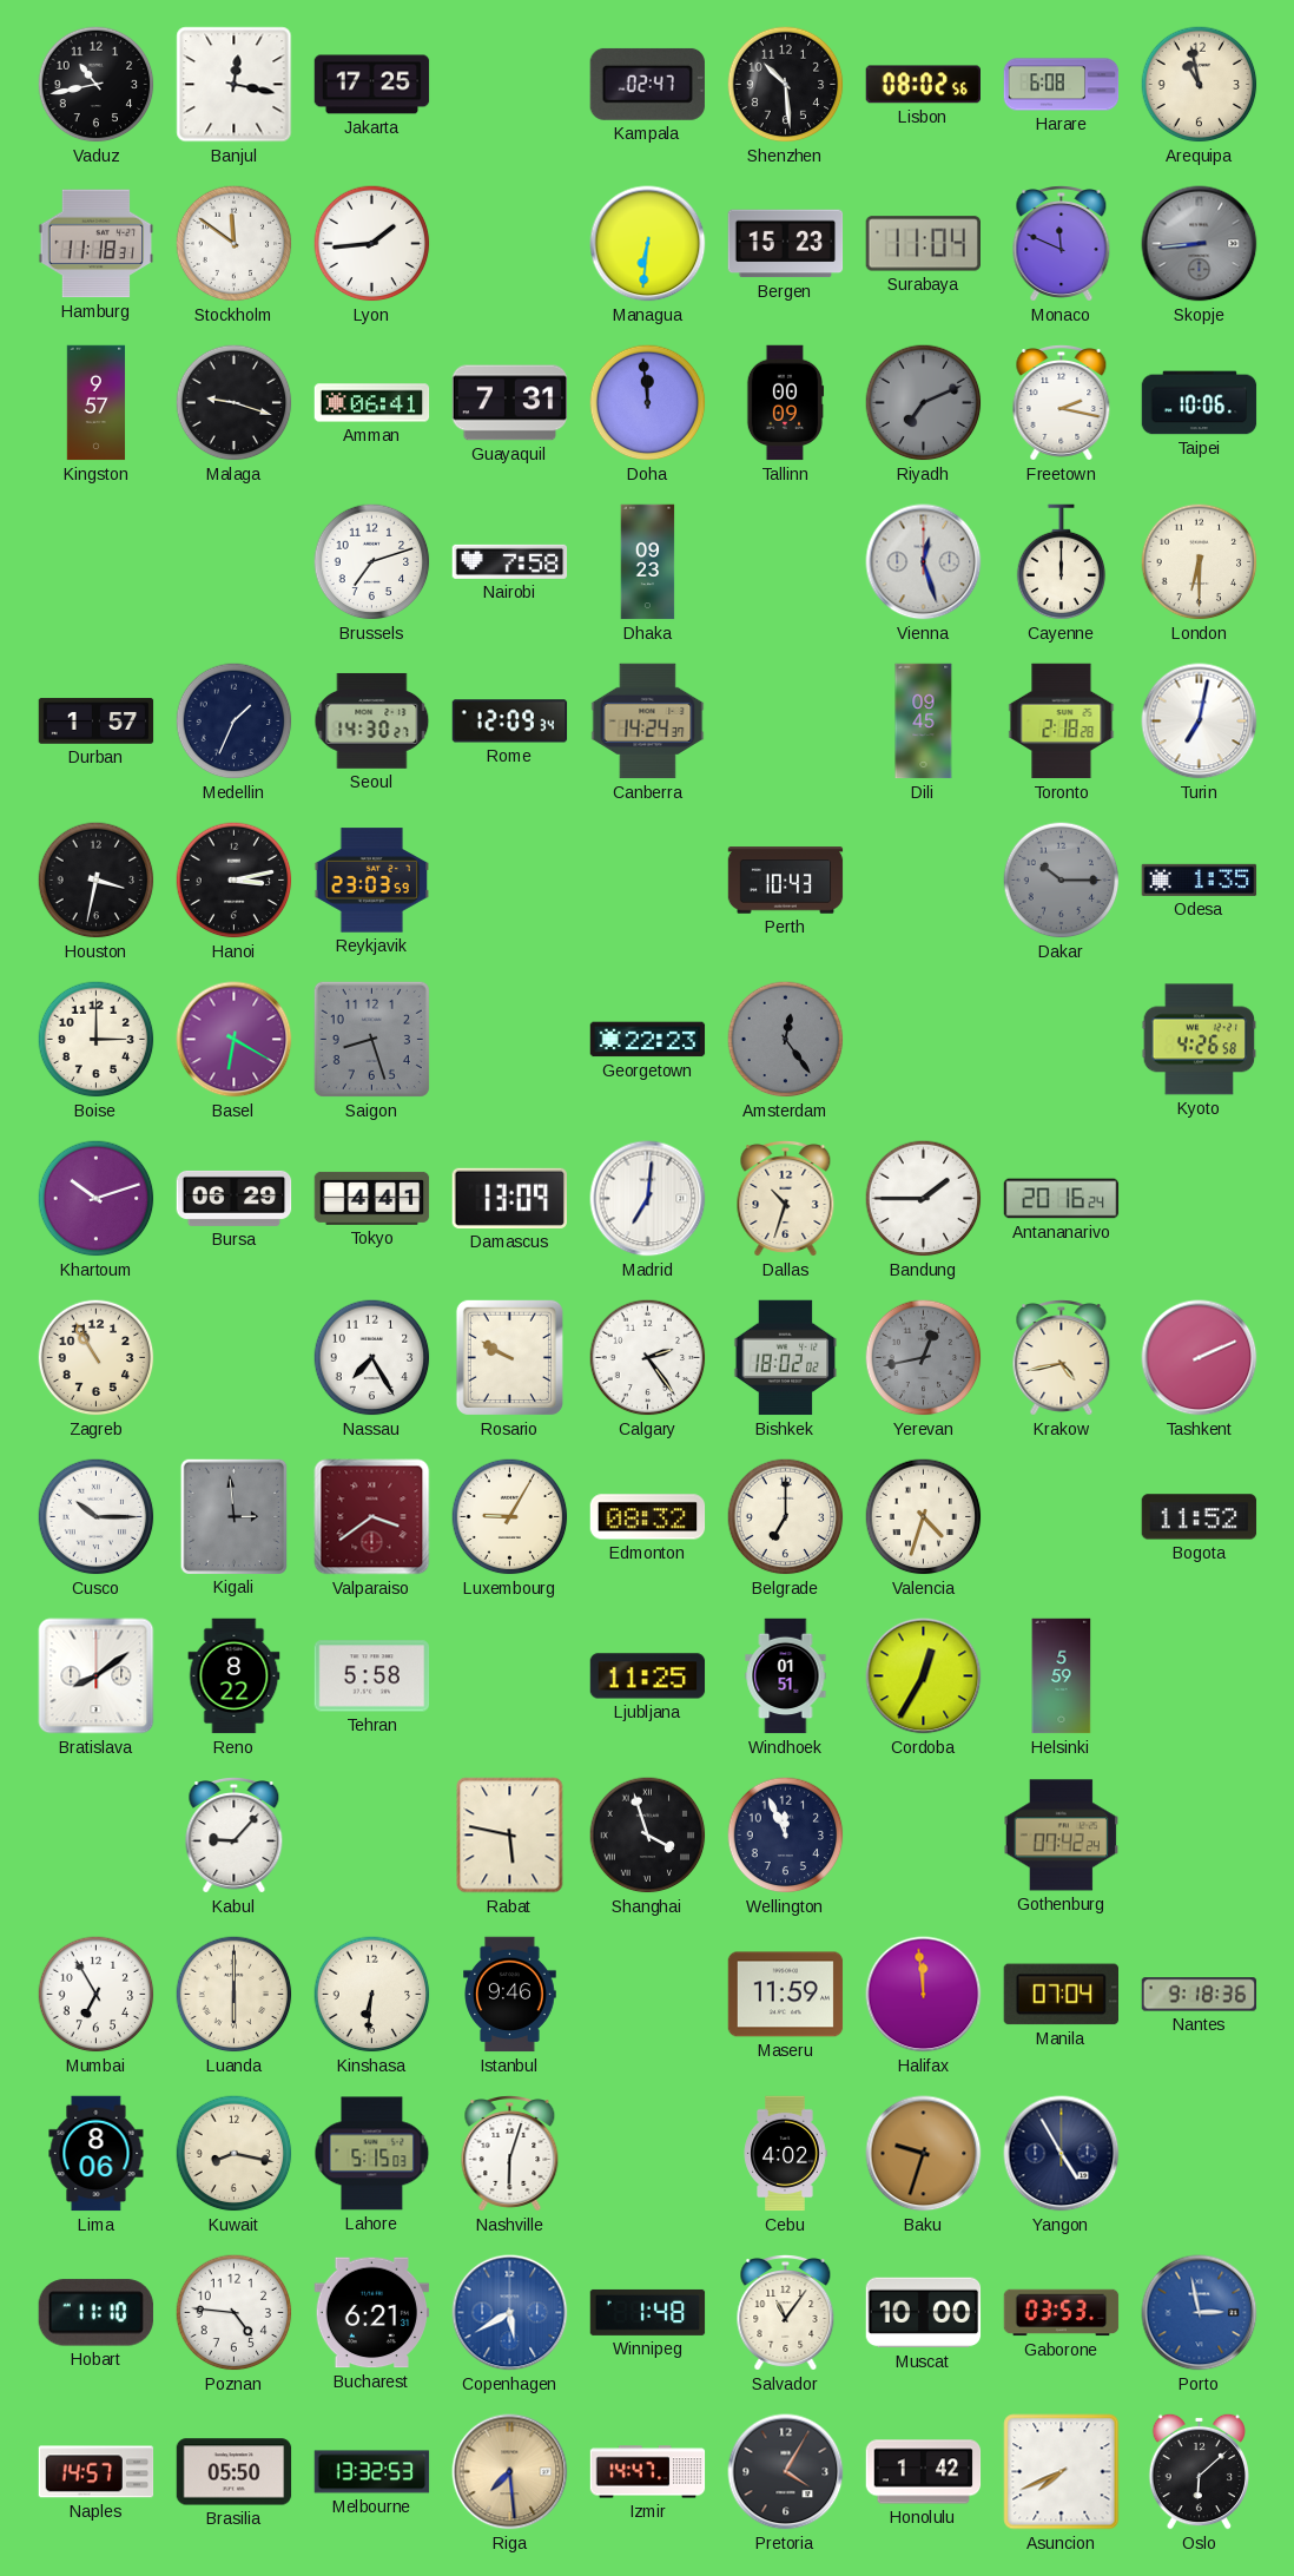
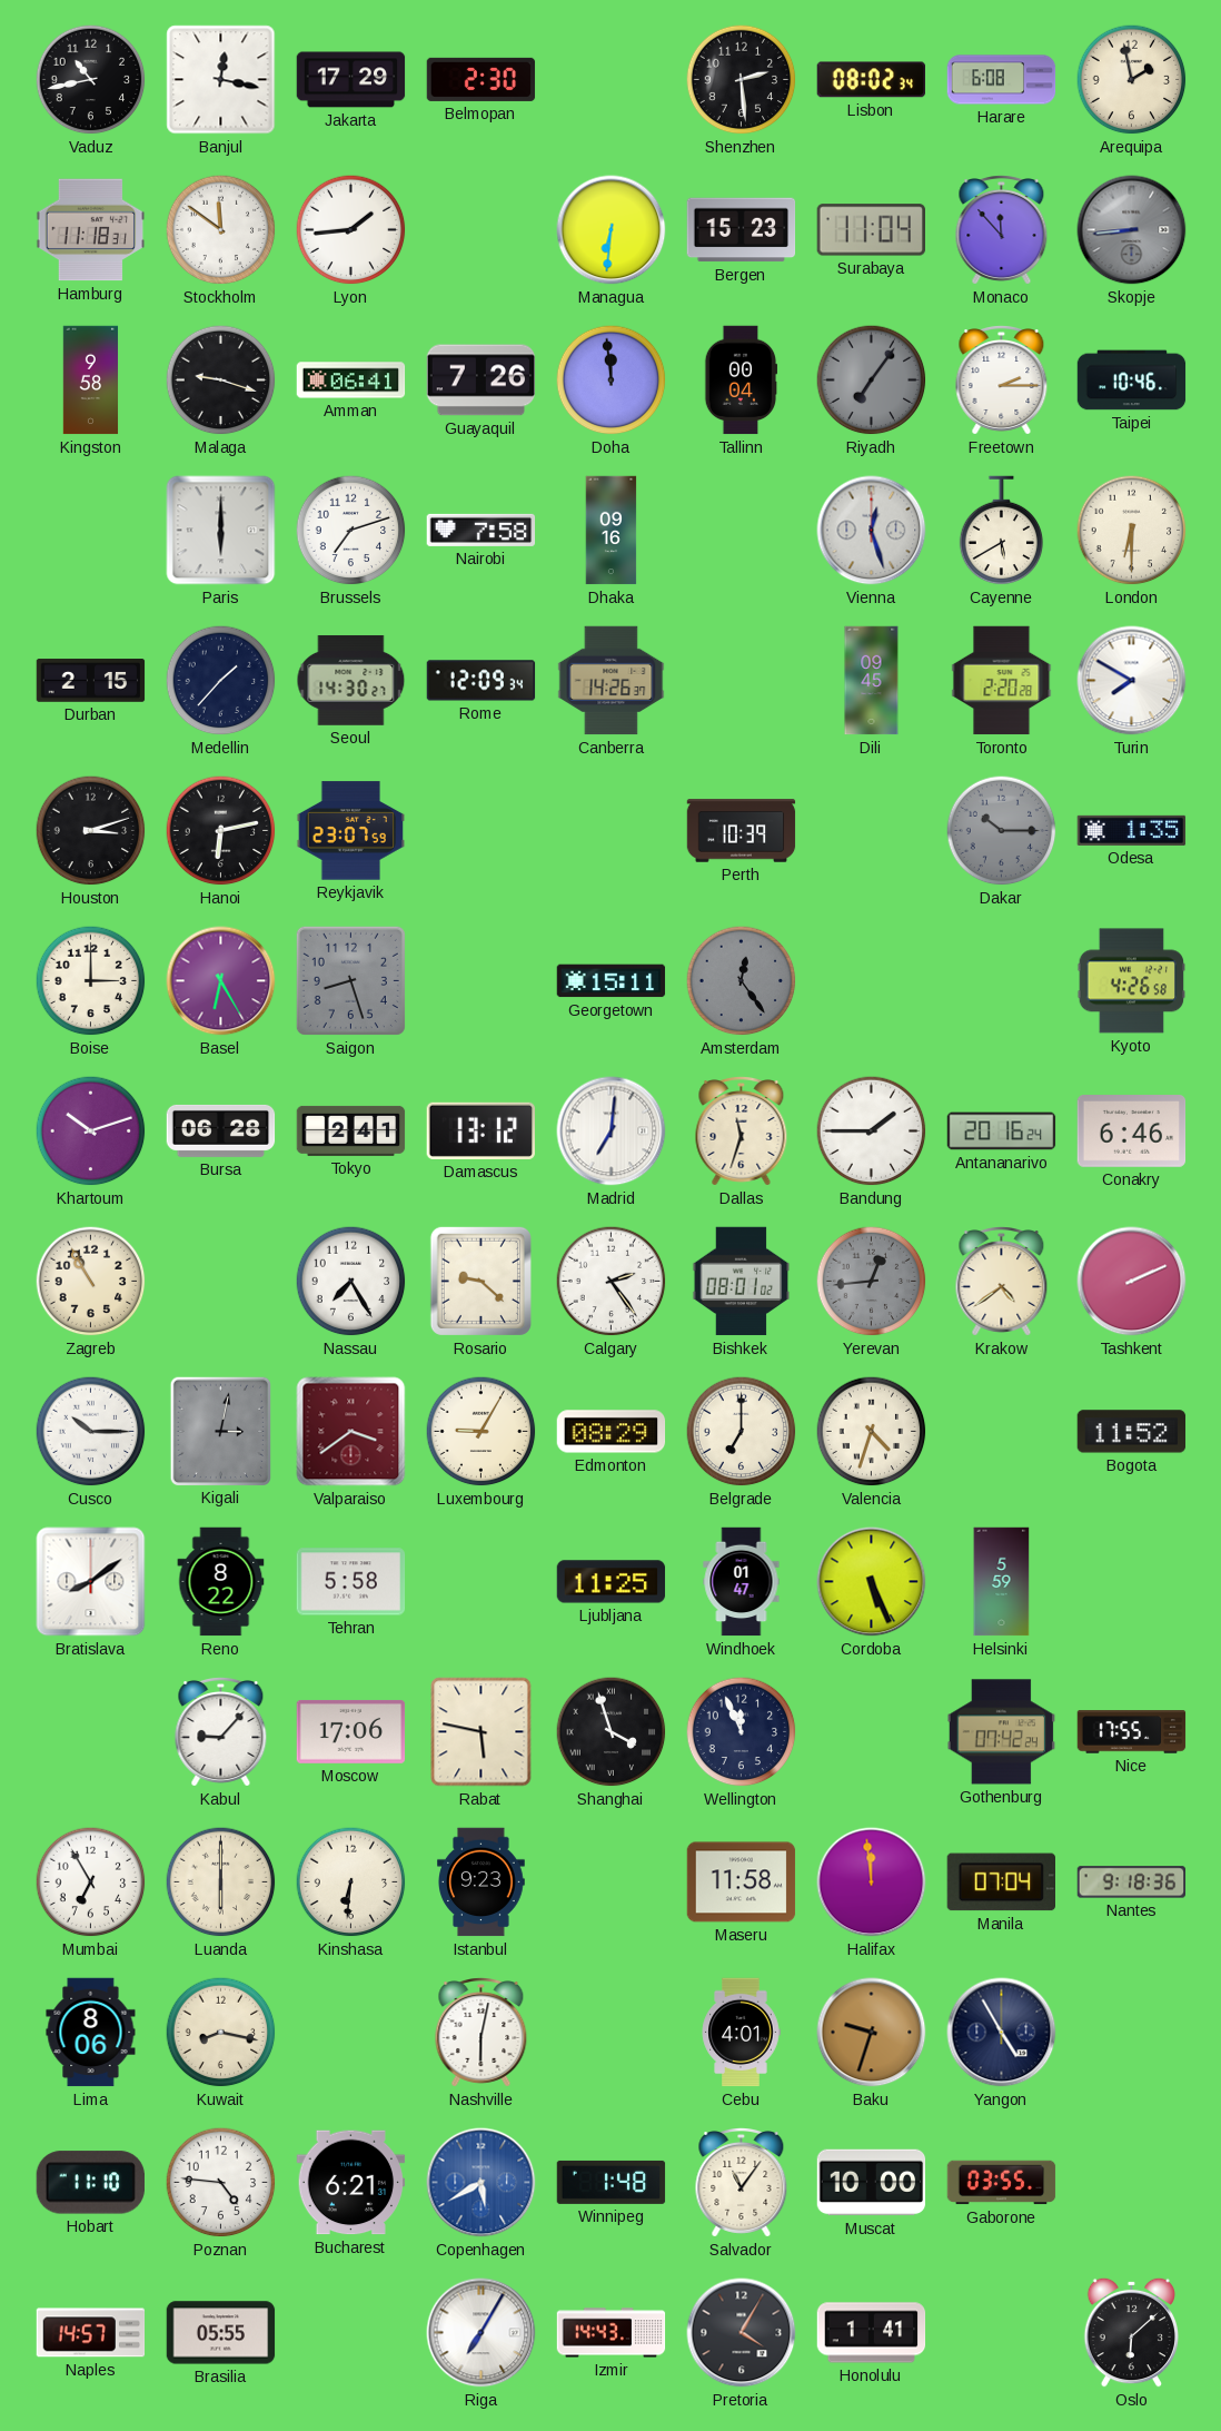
Jakarta: 17:25 -> 17:29 (351, 80)
Belmopan: none -> 2:30 (482, 79)
Kampala: 02:47 -> none (647, 84)
Shenzhen: 10:29 -> 2:29 (742, 80)
Lisbon: 08:02:56 -> 08:02:34 (871, 80)
Arequipa: 10:58 -> 1:58 (1132, 80)
Monaco: 11:49 -> 11:53 (1002, 230)
Kingston: 9:57 -> 9:58 (91, 381)
Guayaquil: 7:31 -> 7:26 (482, 381)
Tallinn: 00:09 -> 00:04 (741, 381)
Riyadh: 7:11 -> 7:06 (872, 381)
Freetown: 2:17 -> 2:15 (1002, 381)
Taipei: 10:06 -> 10:46 (1132, 381)
Paris: none -> 6:00 (221, 531)
Dhaka: 09:23 -> 09:16 (612, 531)
Cayenne: 12:00 -> 5:40 (1002, 531)
Durban: 1:57 -> 2:15 (91, 681)
Medellin: 1:34 -> 1:37 (221, 681)
Canberra: 14:24 -> 14:26 (612, 681)
Toronto: 2:18 -> 2:20 (1002, 681)
Turin: 7:02 -> 7:50 (1132, 681)
Houston: 3:32 -> 3:12 (91, 831)
Hanoi: 3:13 -> 6:13 (221, 831)
Reykjavik: 23:03 -> 23:07 (351, 831)
Perth: 10:43 -> 10:39 (742, 831)
Basel: 6:20 -> 6:25 (221, 981)
Georgetown: 22:23 -> 15:11 (612, 981)
Bursa: 06:29 -> 06:28 (221, 1130)
Tokyo: 4:41 -> 2:41 (351, 1130)
Damascus: 13:09 -> 13:12 (480, 1130)
Dallas: 10:33 -> 11:33 (742, 1131)
Conakry: none -> 6:46 (1132, 1131)
Rosario: 9:50 -> 9:22 (480, 1281)
Bishkek: 18:02 -> 08:01 (742, 1282)
Yerevan: 12:43 -> 12:44 (872, 1282)
Krakow: 4:43 -> 4:39 (1002, 1282)
Kigali: 2:59 -> 3:02 (220, 1431)
Edmonton: 08:32 -> 08:29 (612, 1432)
Windhoek: 01:51 -> 01:47 (742, 1582)
Cordoba: 12:35 -> 5:26 (872, 1582)
Moscow: none -> 17:06 (351, 1731)
Nice: none -> 17:55 (1132, 1732)
Istanbul: 9:46 -> 9:23 (482, 1882)
Maseru: 11:59 -> 11:58 (742, 1882)
Lahore: 5:15 -> none (372, 2154)
Nashville: 6:03 -> 6:02 (482, 2033)
Cebu: 4:02 -> 4:01 (741, 2033)
Gaborone: 03:53 -> 03:55 (1002, 2183)
Porto: 2:58 -> none (1200, 2313)
Brasilia: 05:50 -> 05:55 (221, 2333)
Melbourne: 13:32 -> none (372, 2472)
Riga: 7:29 -> 7:05 (482, 2333)
Riga dial: champagne -> white (482, 2333)
Izmir: 14:47 -> 14:43 (612, 2333)
Honolulu: 1:42 -> 1:41 (872, 2333)
Asuncion: 7:41 -> none (1062, 2472)
